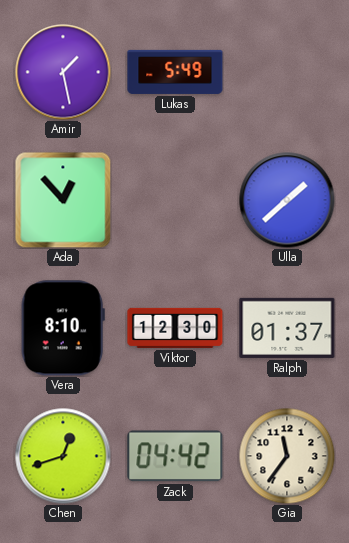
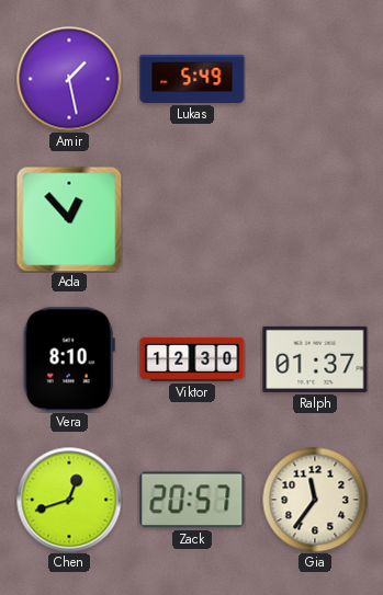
Ulla: 1:38 -> none (287, 200)
Zack: 04:42 -> 20:57 (192, 500)
